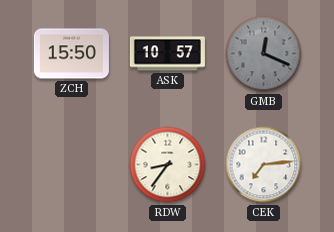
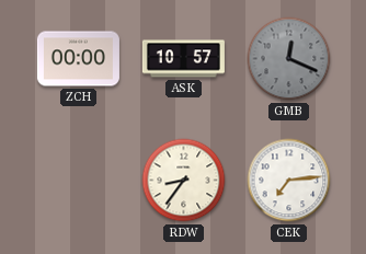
ZCH: 15:50 -> 00:00 (78, 59)
